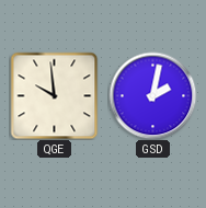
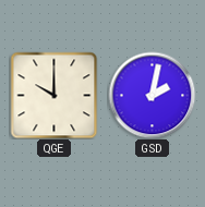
QGE: 9:59 -> 10:00 (53, 95)
